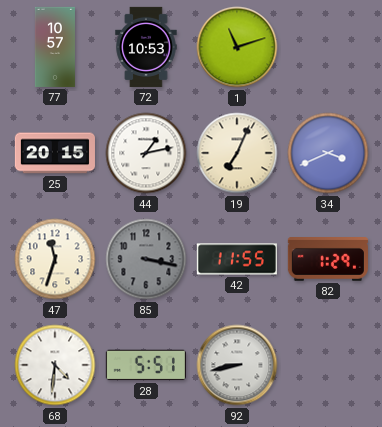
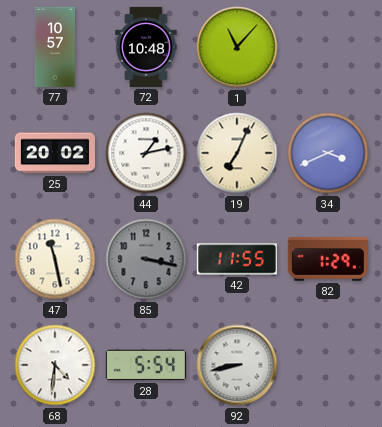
72: 10:53 -> 10:48 (146, 47)
1: 11:12 -> 11:07 (237, 47)
25: 20:15 -> 20:02 (55, 153)
47: 11:33 -> 11:28 (55, 259)
28: 5:51 -> 5:54 (146, 365)
